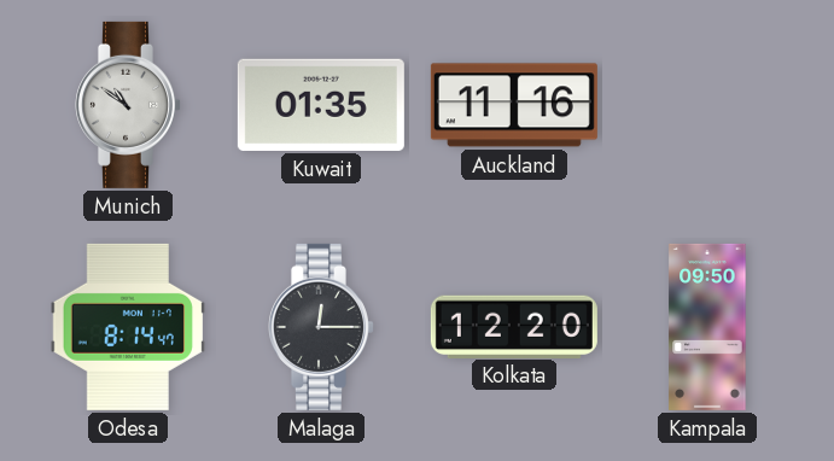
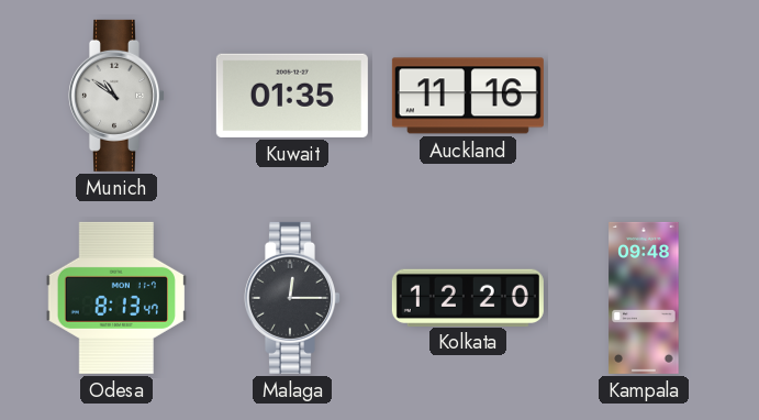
Odesa: 8:14 -> 8:13 (115, 298)
Kampala: 09:50 -> 09:48 (644, 298)
